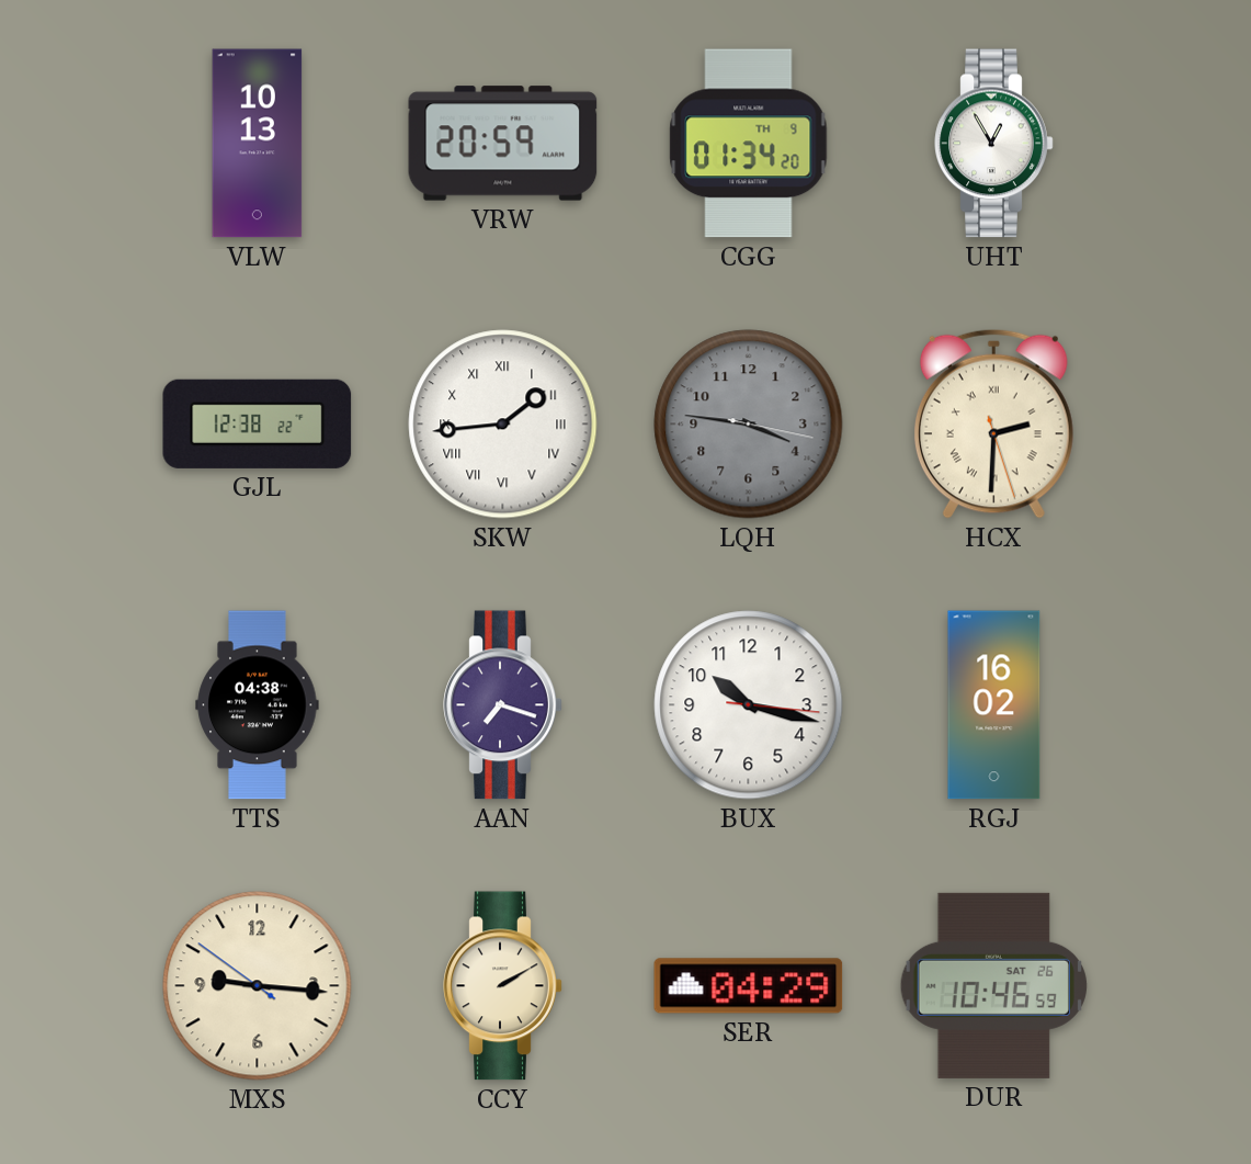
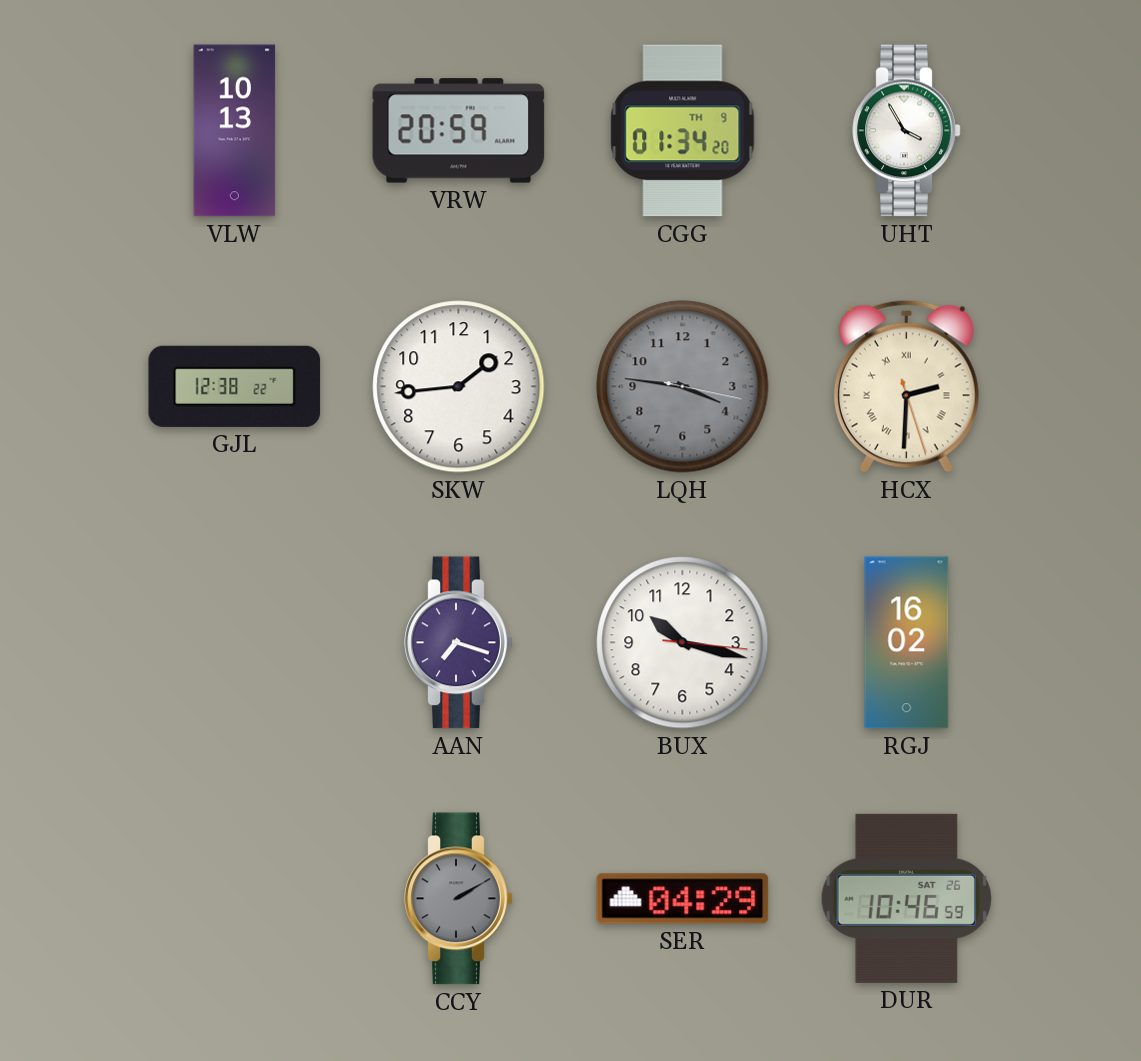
UHT: 12:55 -> 3:55 (907, 131)
SKW numerals: Roman -> Arabic (459, 387)
TTS: 04:38 -> none (258, 705)
MXS: 9:15 -> none (258, 986)
CCY dial: cream -> grey (459, 899)
